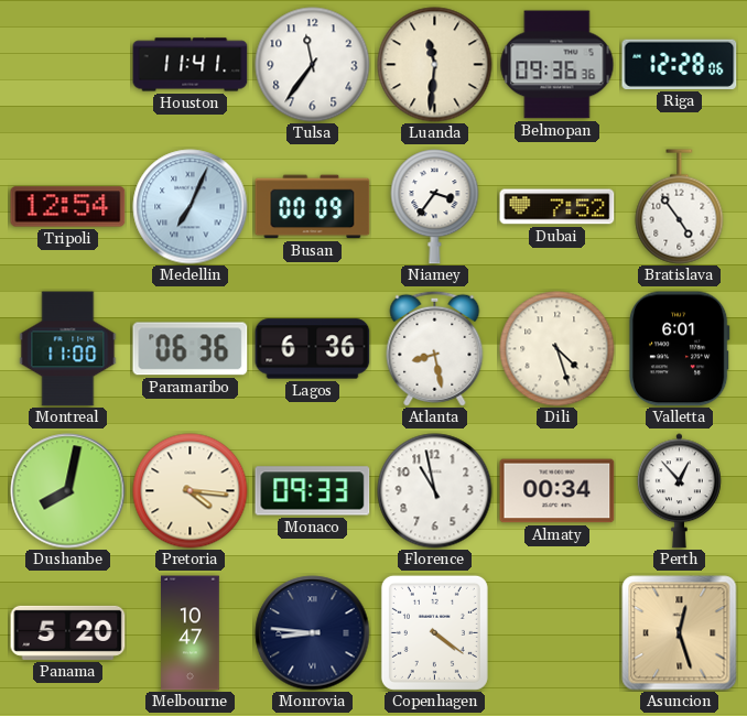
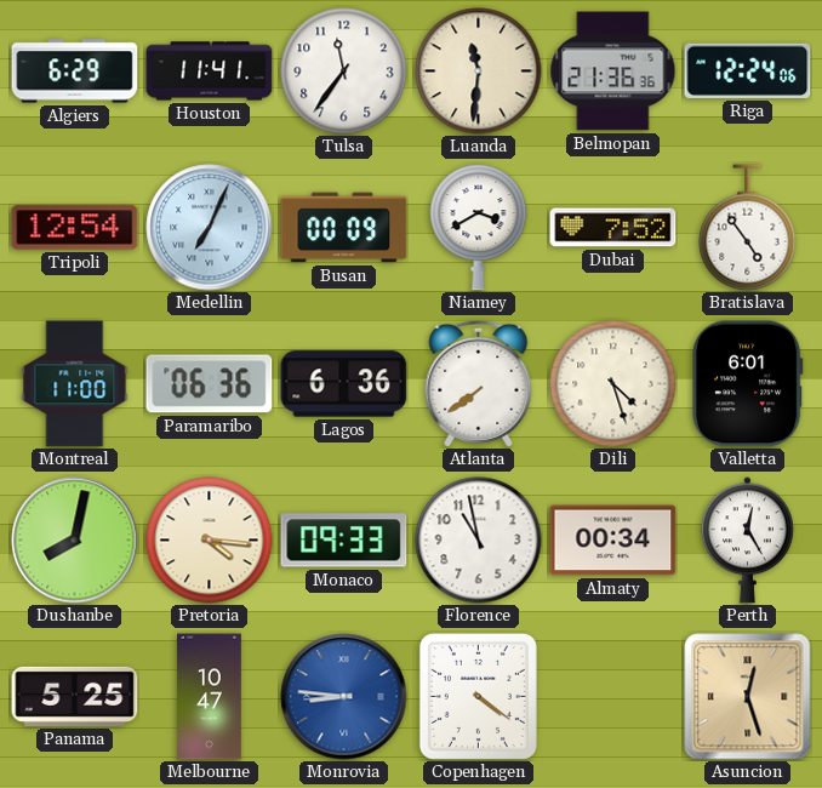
Algiers: none -> 6:29 (75, 72)
Belmopan: 09:36 -> 21:36 (613, 72)
Riga: 12:28 -> 12:24 (748, 70)
Niamey: 3:36 -> 3:40 (479, 228)
Atlanta: 8:28 -> 7:39 (479, 383)
Perth: 12:53 -> 12:25 (747, 541)
Panama: 5:20 -> 5:25 (75, 696)
Monrovia dial: navy -> blue (344, 697)
